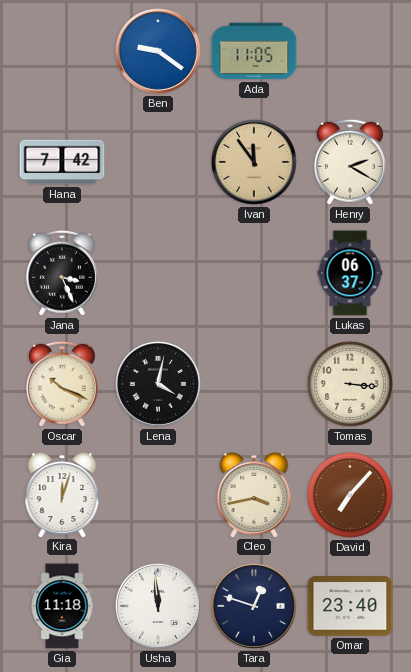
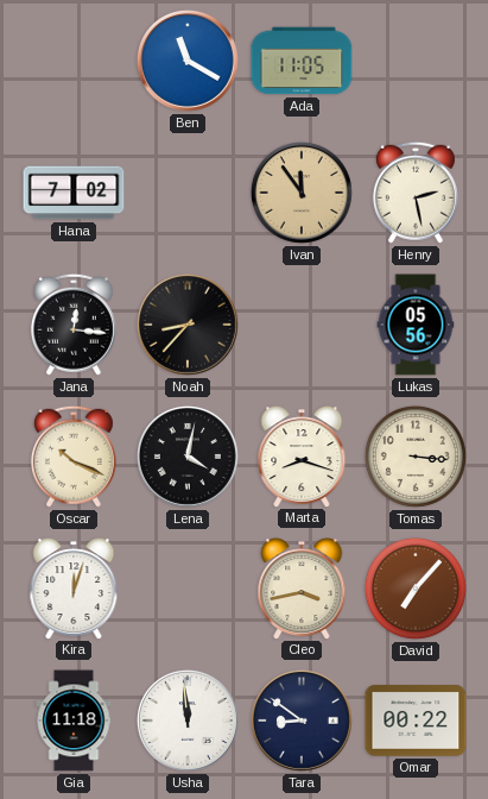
Ben: 9:21 -> 11:20 (188, 61)
Hana: 7:42 -> 7:02 (74, 193)
Henry: 2:20 -> 2:28 (416, 193)
Jana: 3:26 -> 12:16 (74, 325)
Noah: none -> 8:37 (188, 325)
Lukas: 06:37 -> 05:56 (416, 325)
Marta: none -> 8:18 (302, 457)
Tara: 12:48 -> 8:51 (302, 721)
Omar: 23:40 -> 00:22 (416, 721)
